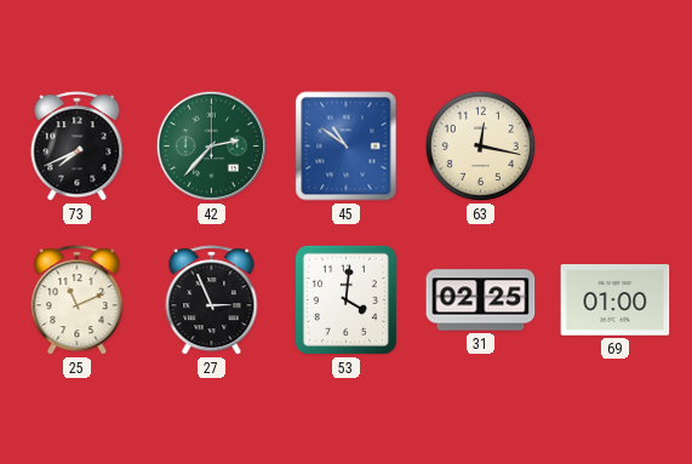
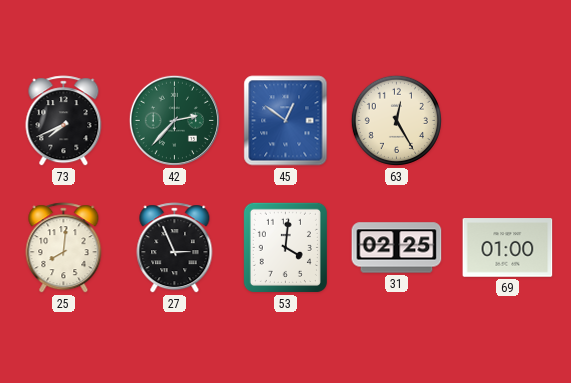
45: 10:51 -> 12:51 (286, 121)
63: 12:17 -> 12:25 (396, 120)
25: 11:11 -> 8:01 (64, 248)
